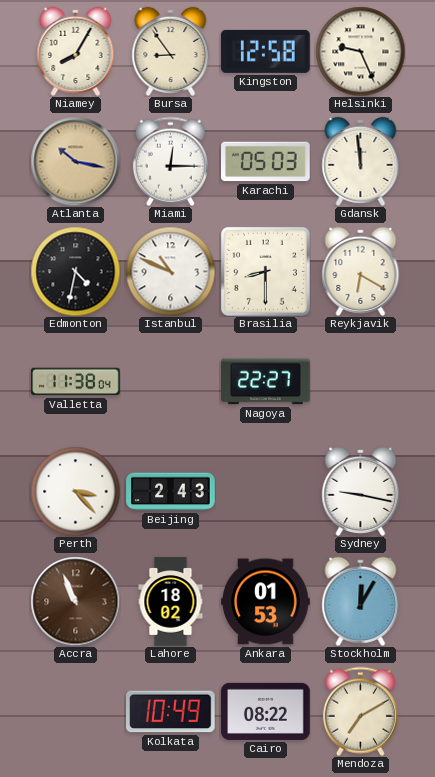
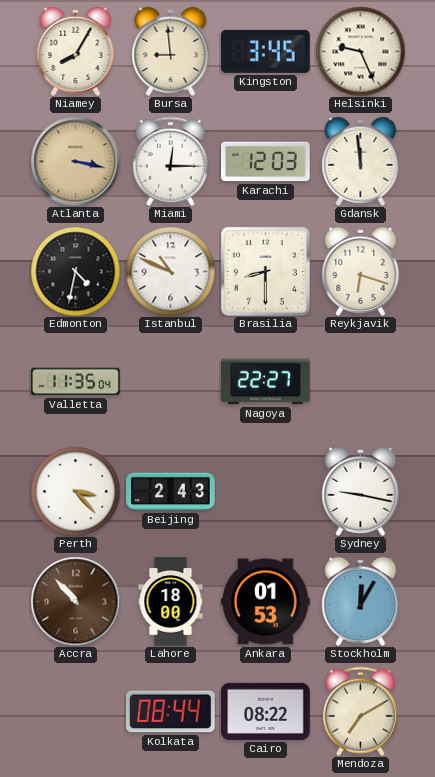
Bursa: 8:54 -> 8:59 (171, 51)
Kingston: 12:58 -> 3:45 (266, 51)
Atlanta: 10:17 -> 3:17 (75, 161)
Karachi: 05:03 -> 12:03 (266, 162)
Reykjavik: 6:20 -> 6:18 (361, 271)
Valletta: 11:38 -> 11:35 (76, 382)
Accra: 10:56 -> 10:53 (75, 601)
Lahore: 18:02 -> 18:00 (171, 602)
Kolkata: 10:49 -> 08:44 (171, 712)
